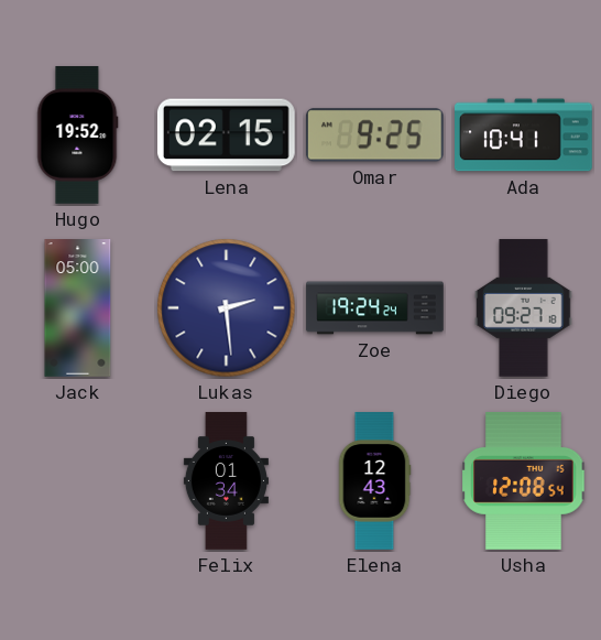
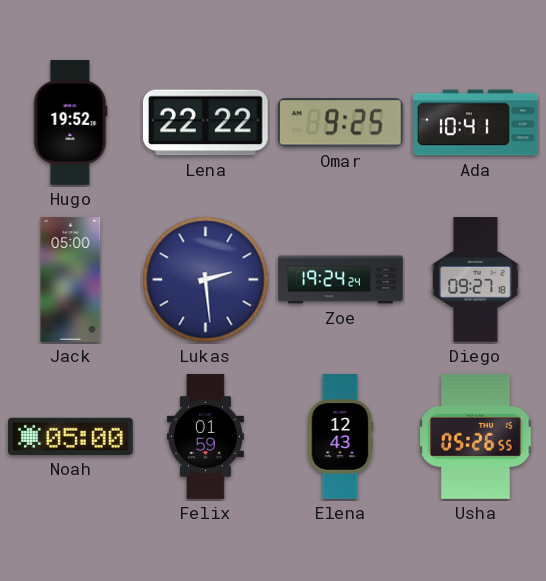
Lena: 02:15 -> 22:22 (205, 123)
Noah: none -> 05:00 (71, 436)
Felix: 01:34 -> 01:59 (205, 437)
Usha: 12:08 -> 05:26 (476, 437)
